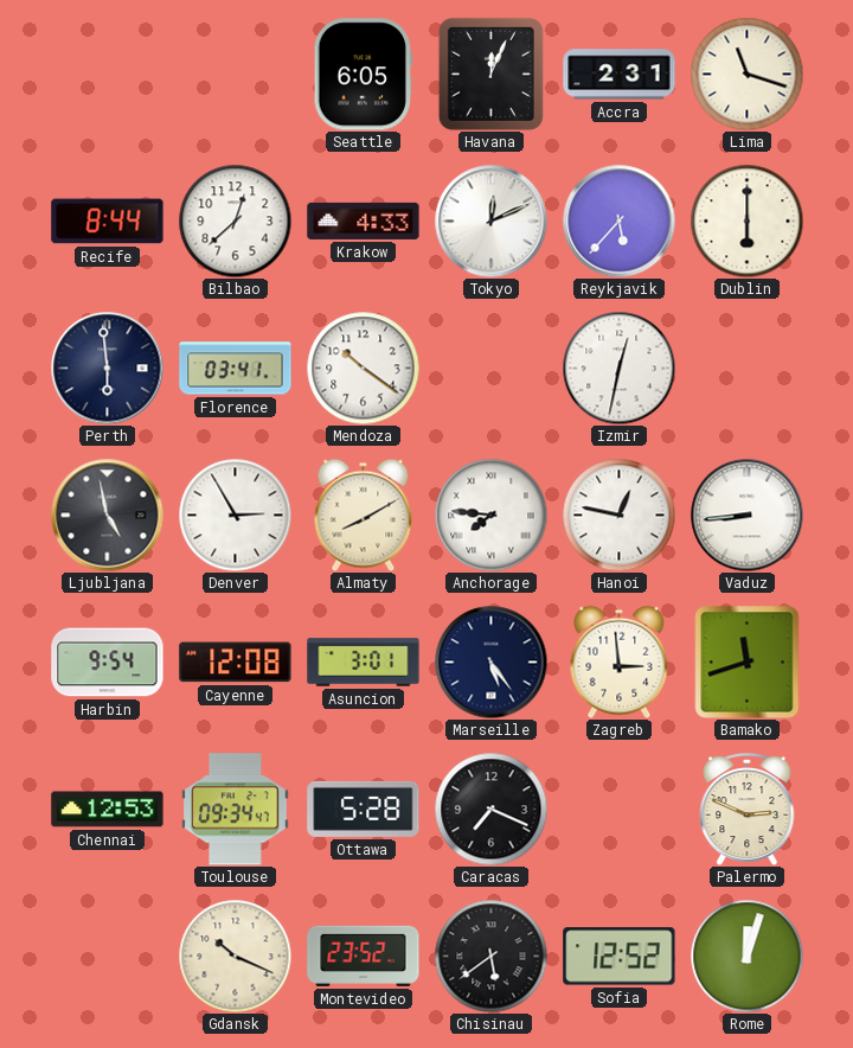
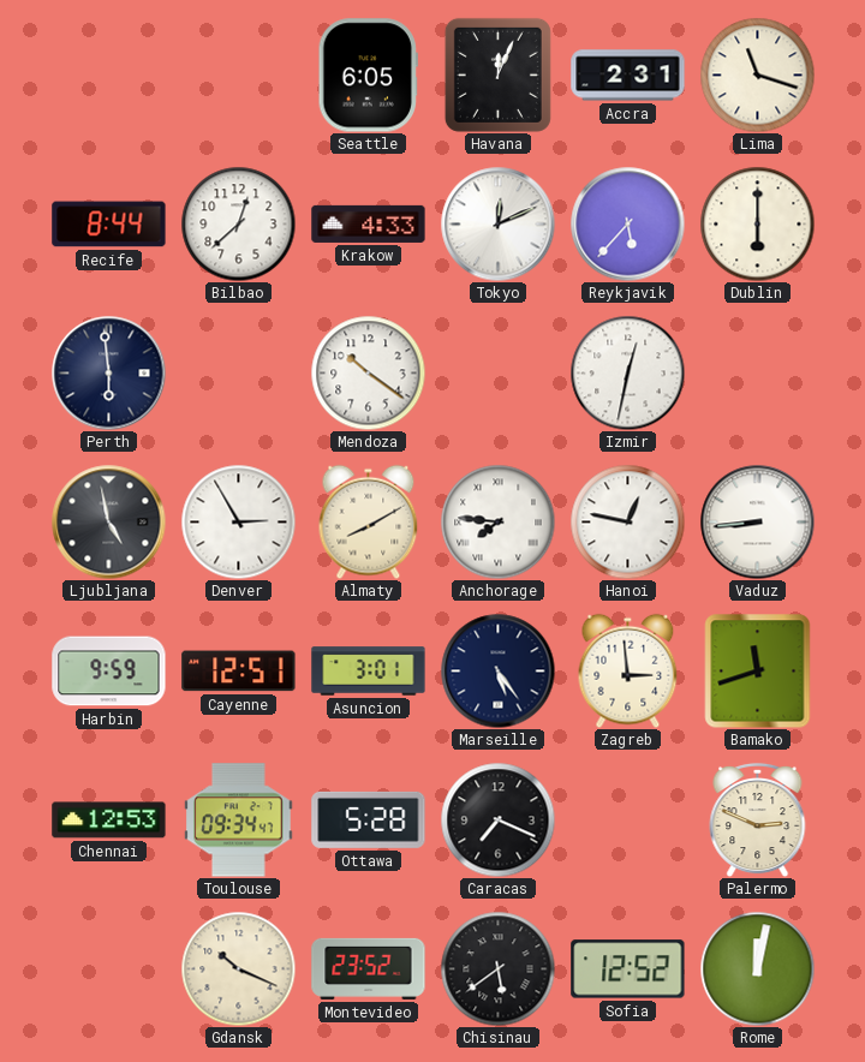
Florence: 03:41 -> none (236, 369)
Harbin: 9:54 -> 9:59 (109, 672)
Cayenne: 12:08 -> 12:51 (239, 672)
Rome: 12:03 -> 12:02 (757, 968)
